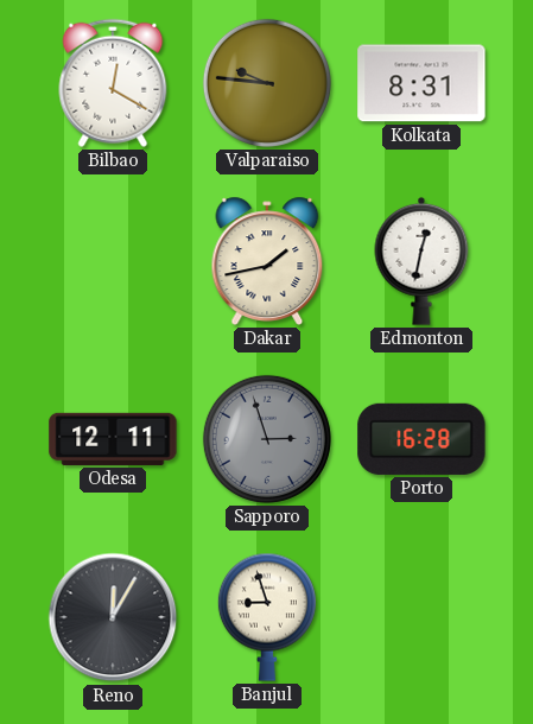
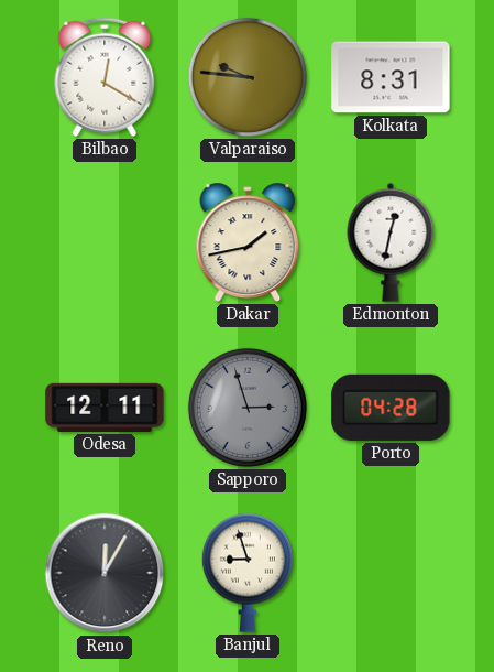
Porto: 16:28 -> 04:28 (391, 408)
